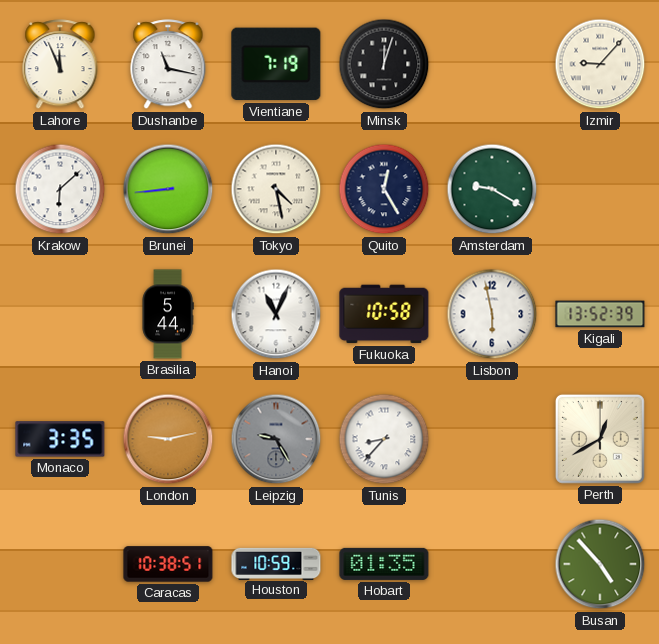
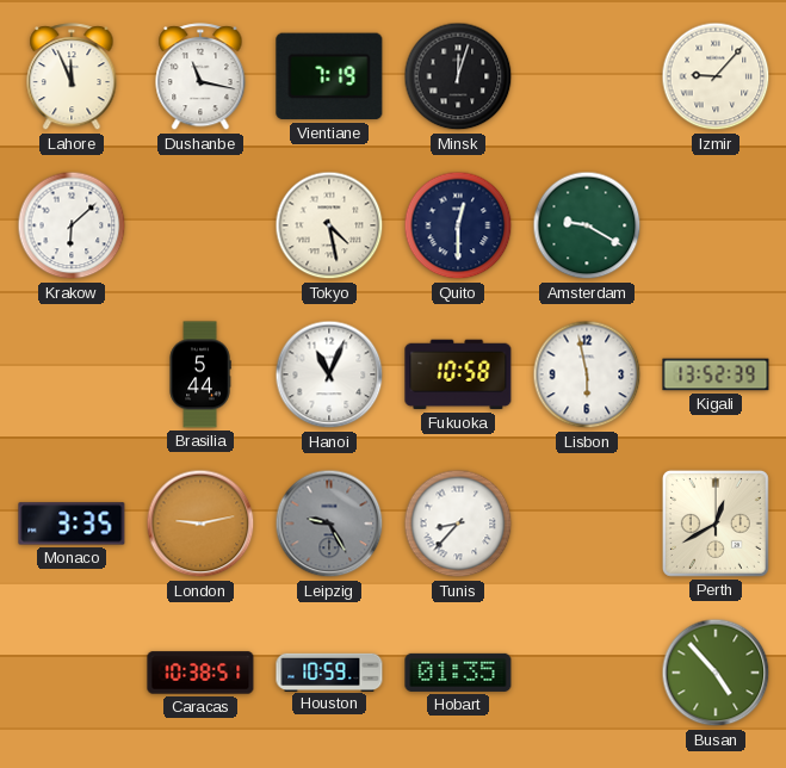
Brunei: 8:44 -> none (168, 189)
Quito: 12:25 -> 12:30 (458, 225)
